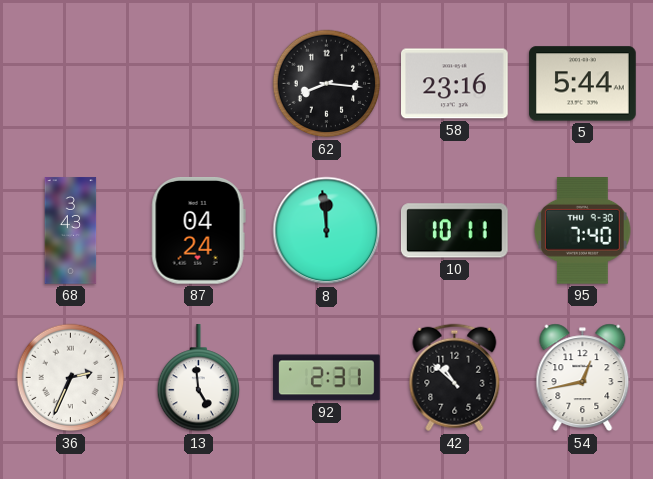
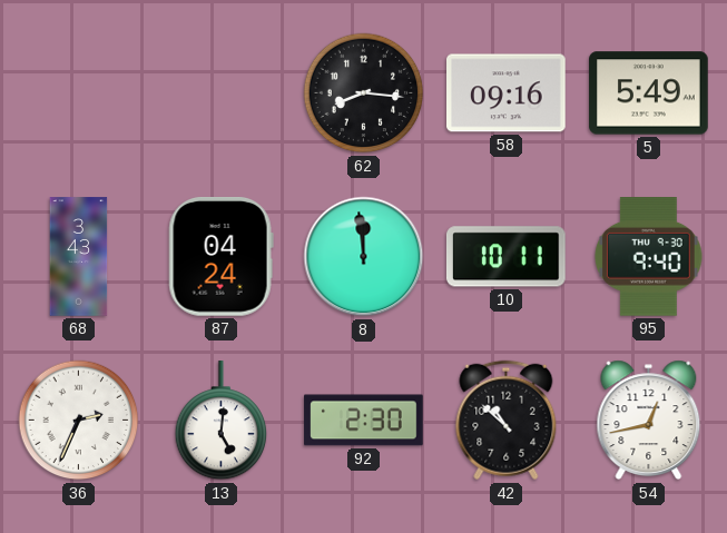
58: 23:16 -> 09:16 (507, 93)
5: 5:44 -> 5:49 (649, 93)
95: 7:40 -> 9:40 (648, 257)
13: 4:59 -> 5:01 (222, 421)
92: 2:31 -> 2:30 (364, 421)
